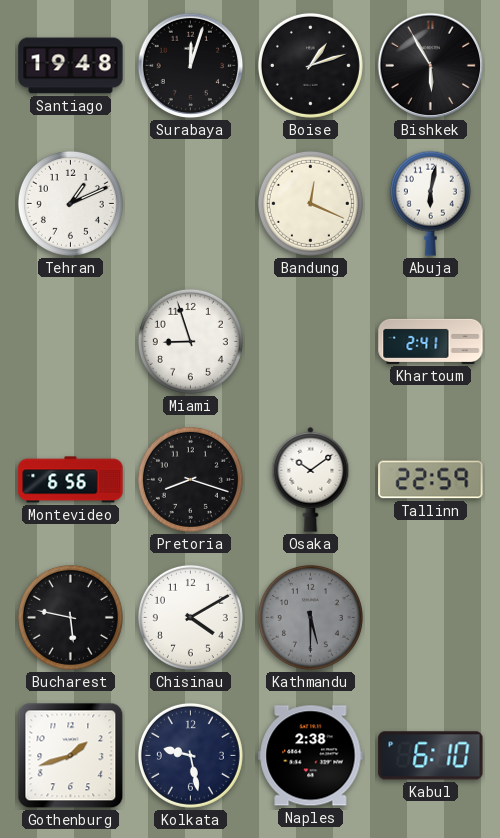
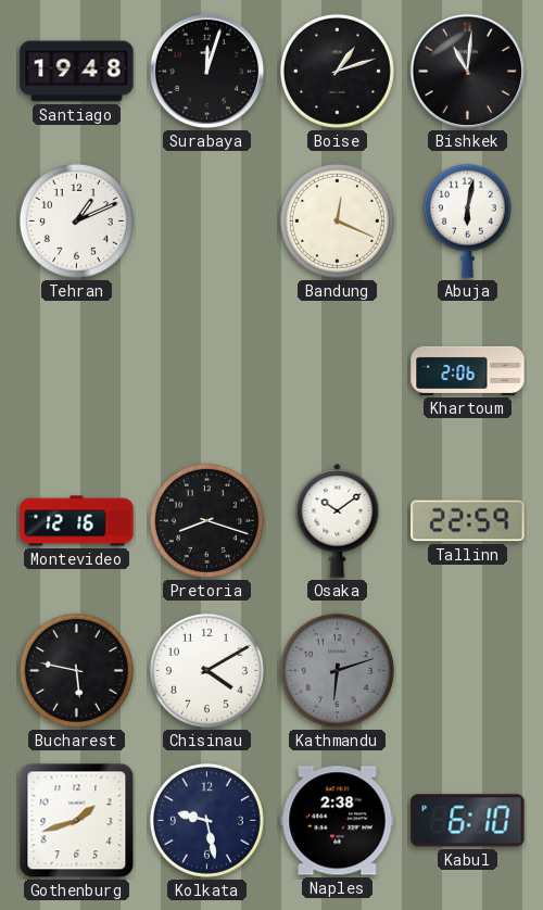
Bishkek: 5:55 -> 11:01 (468, 72)
Miami: 8:57 -> none (190, 341)
Khartoum: 2:41 -> 2:06 (468, 370)
Montevideo: 6:56 -> 12:16 (77, 521)
Kathmandu: 5:30 -> 6:12 (337, 670)
